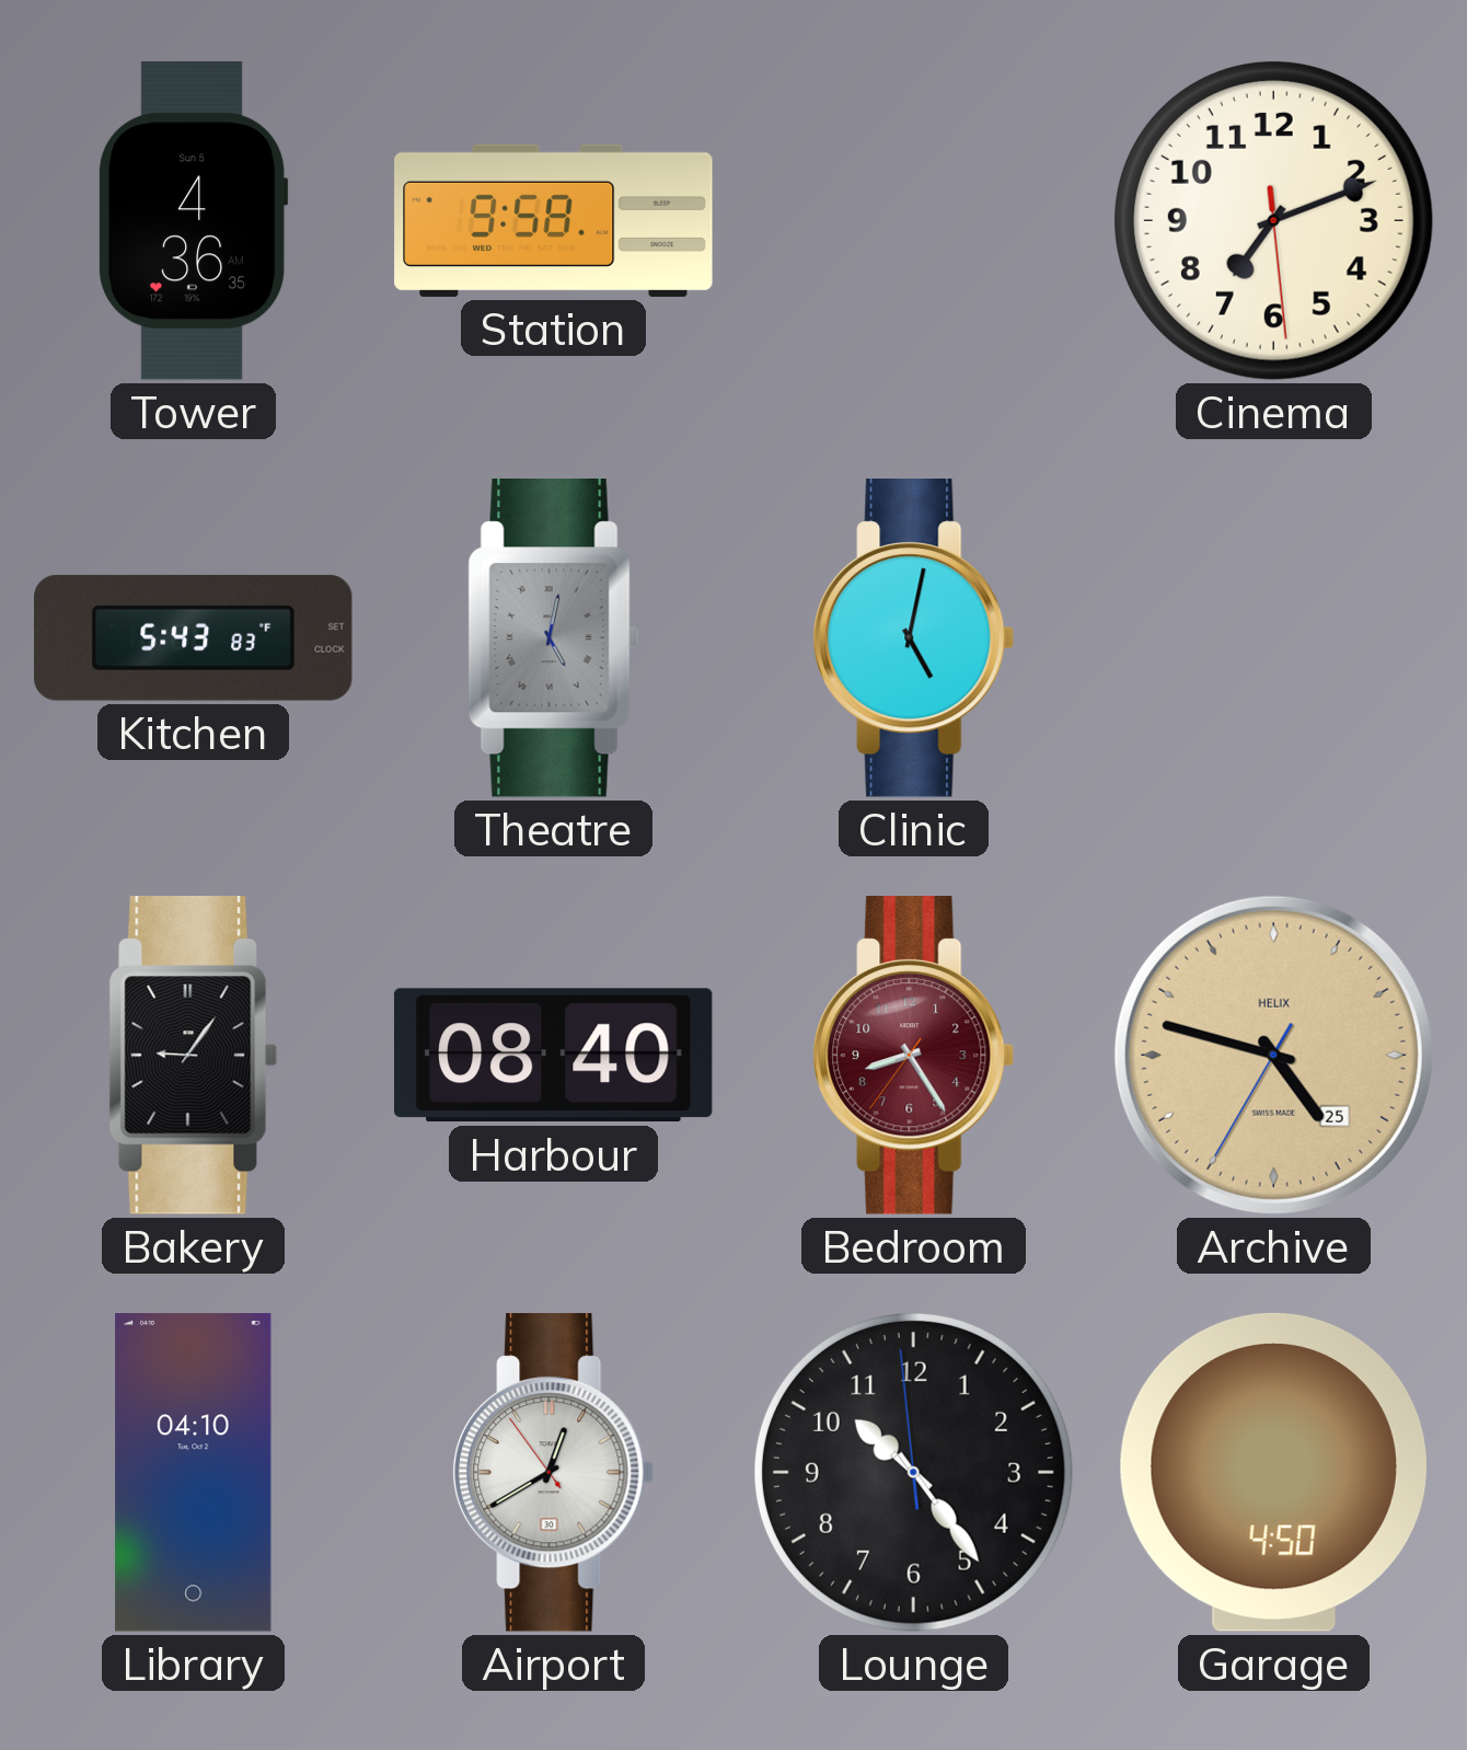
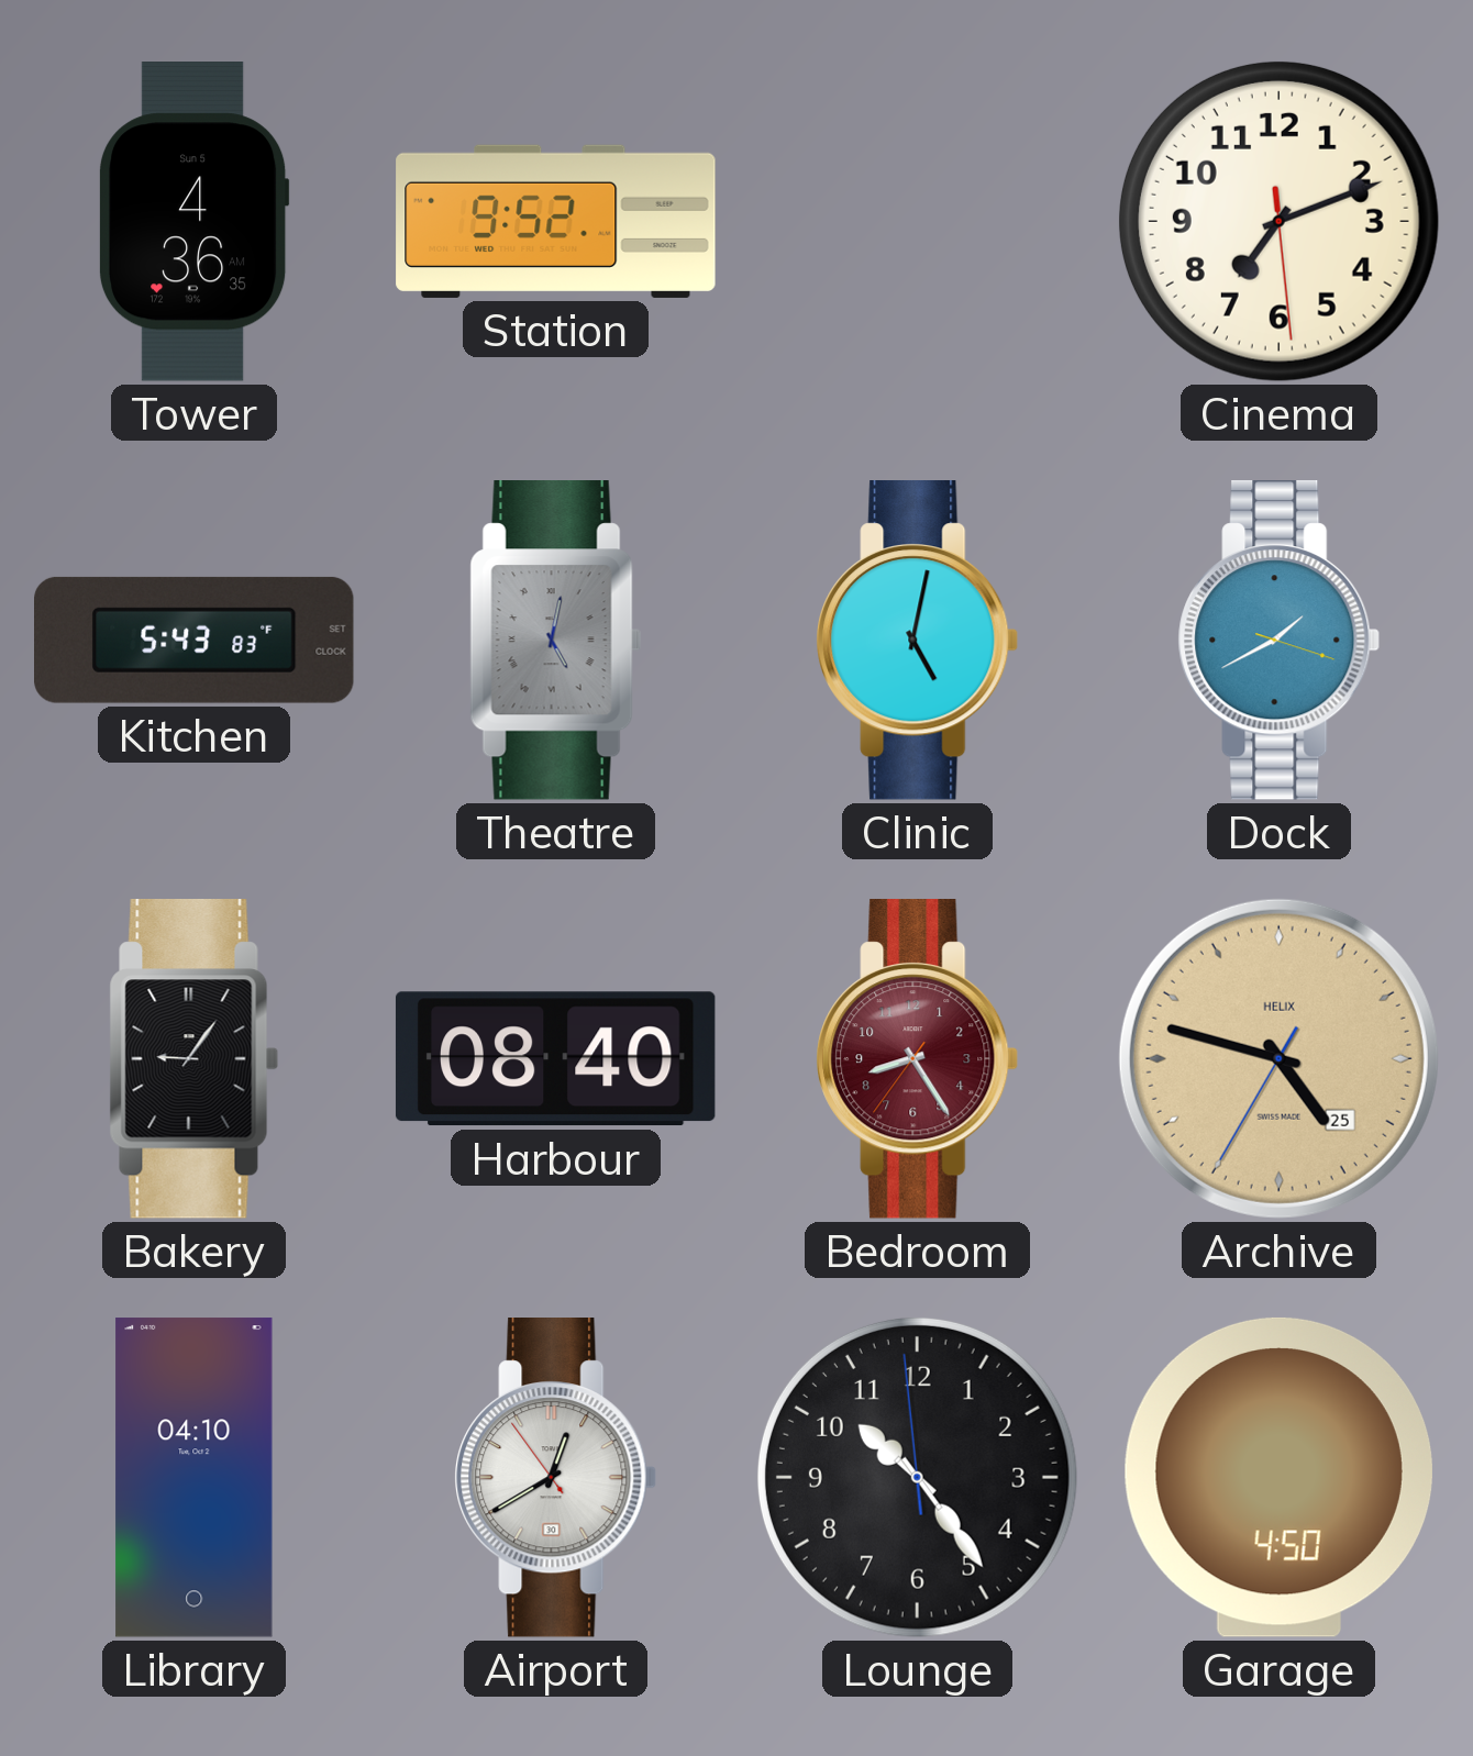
Station: 9:58 -> 9:52 (556, 221)
Dock: none -> 1:40 (1280, 641)
